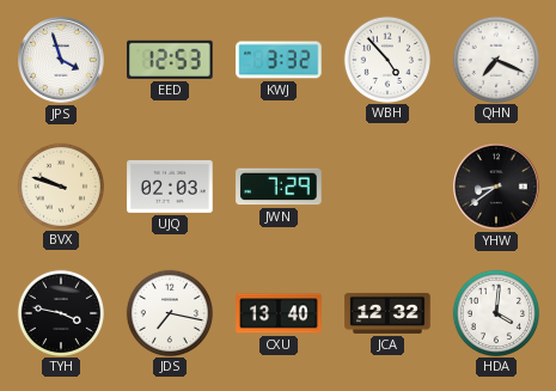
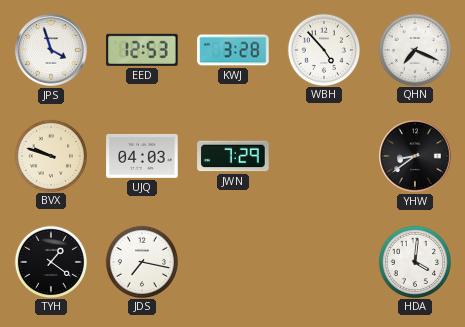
KWJ: 3:32 -> 3:28 (233, 50)
UJQ: 02:03 -> 04:03 (142, 156)
TYH: 3:47 -> 1:21 (50, 261)
CXU: 13:40 -> none (279, 313)
JCA: 12:32 -> none (387, 313)
